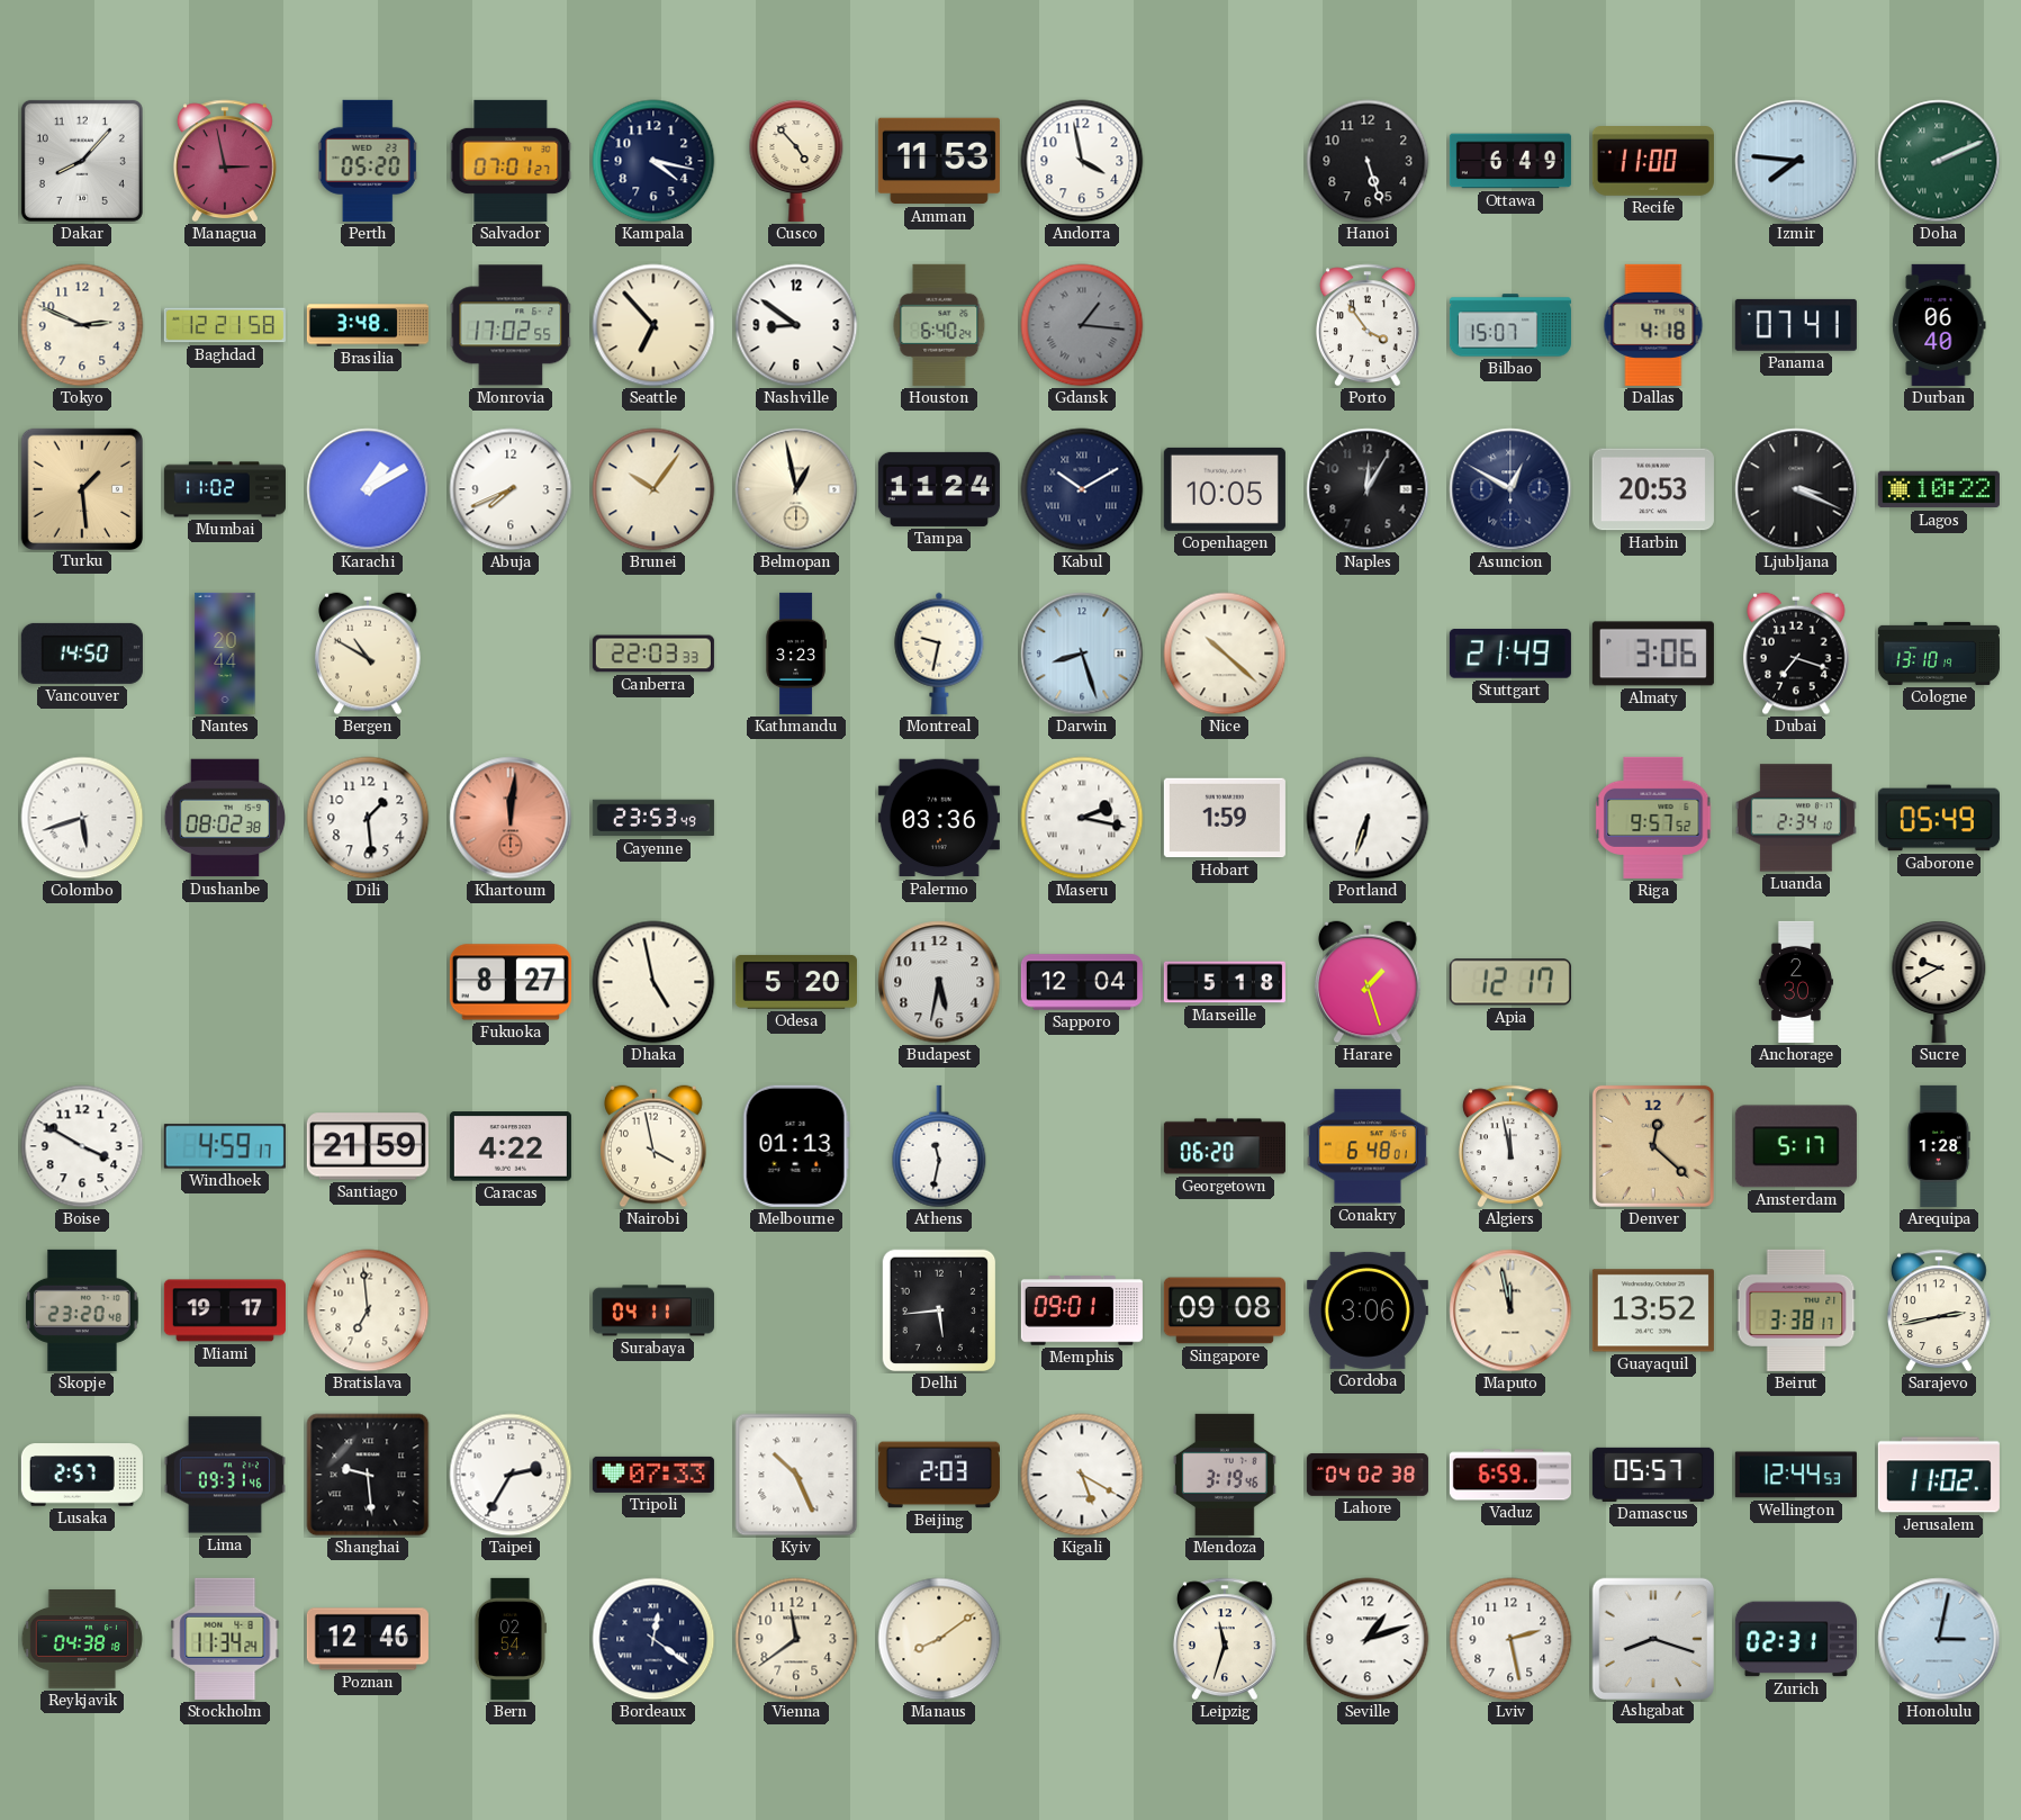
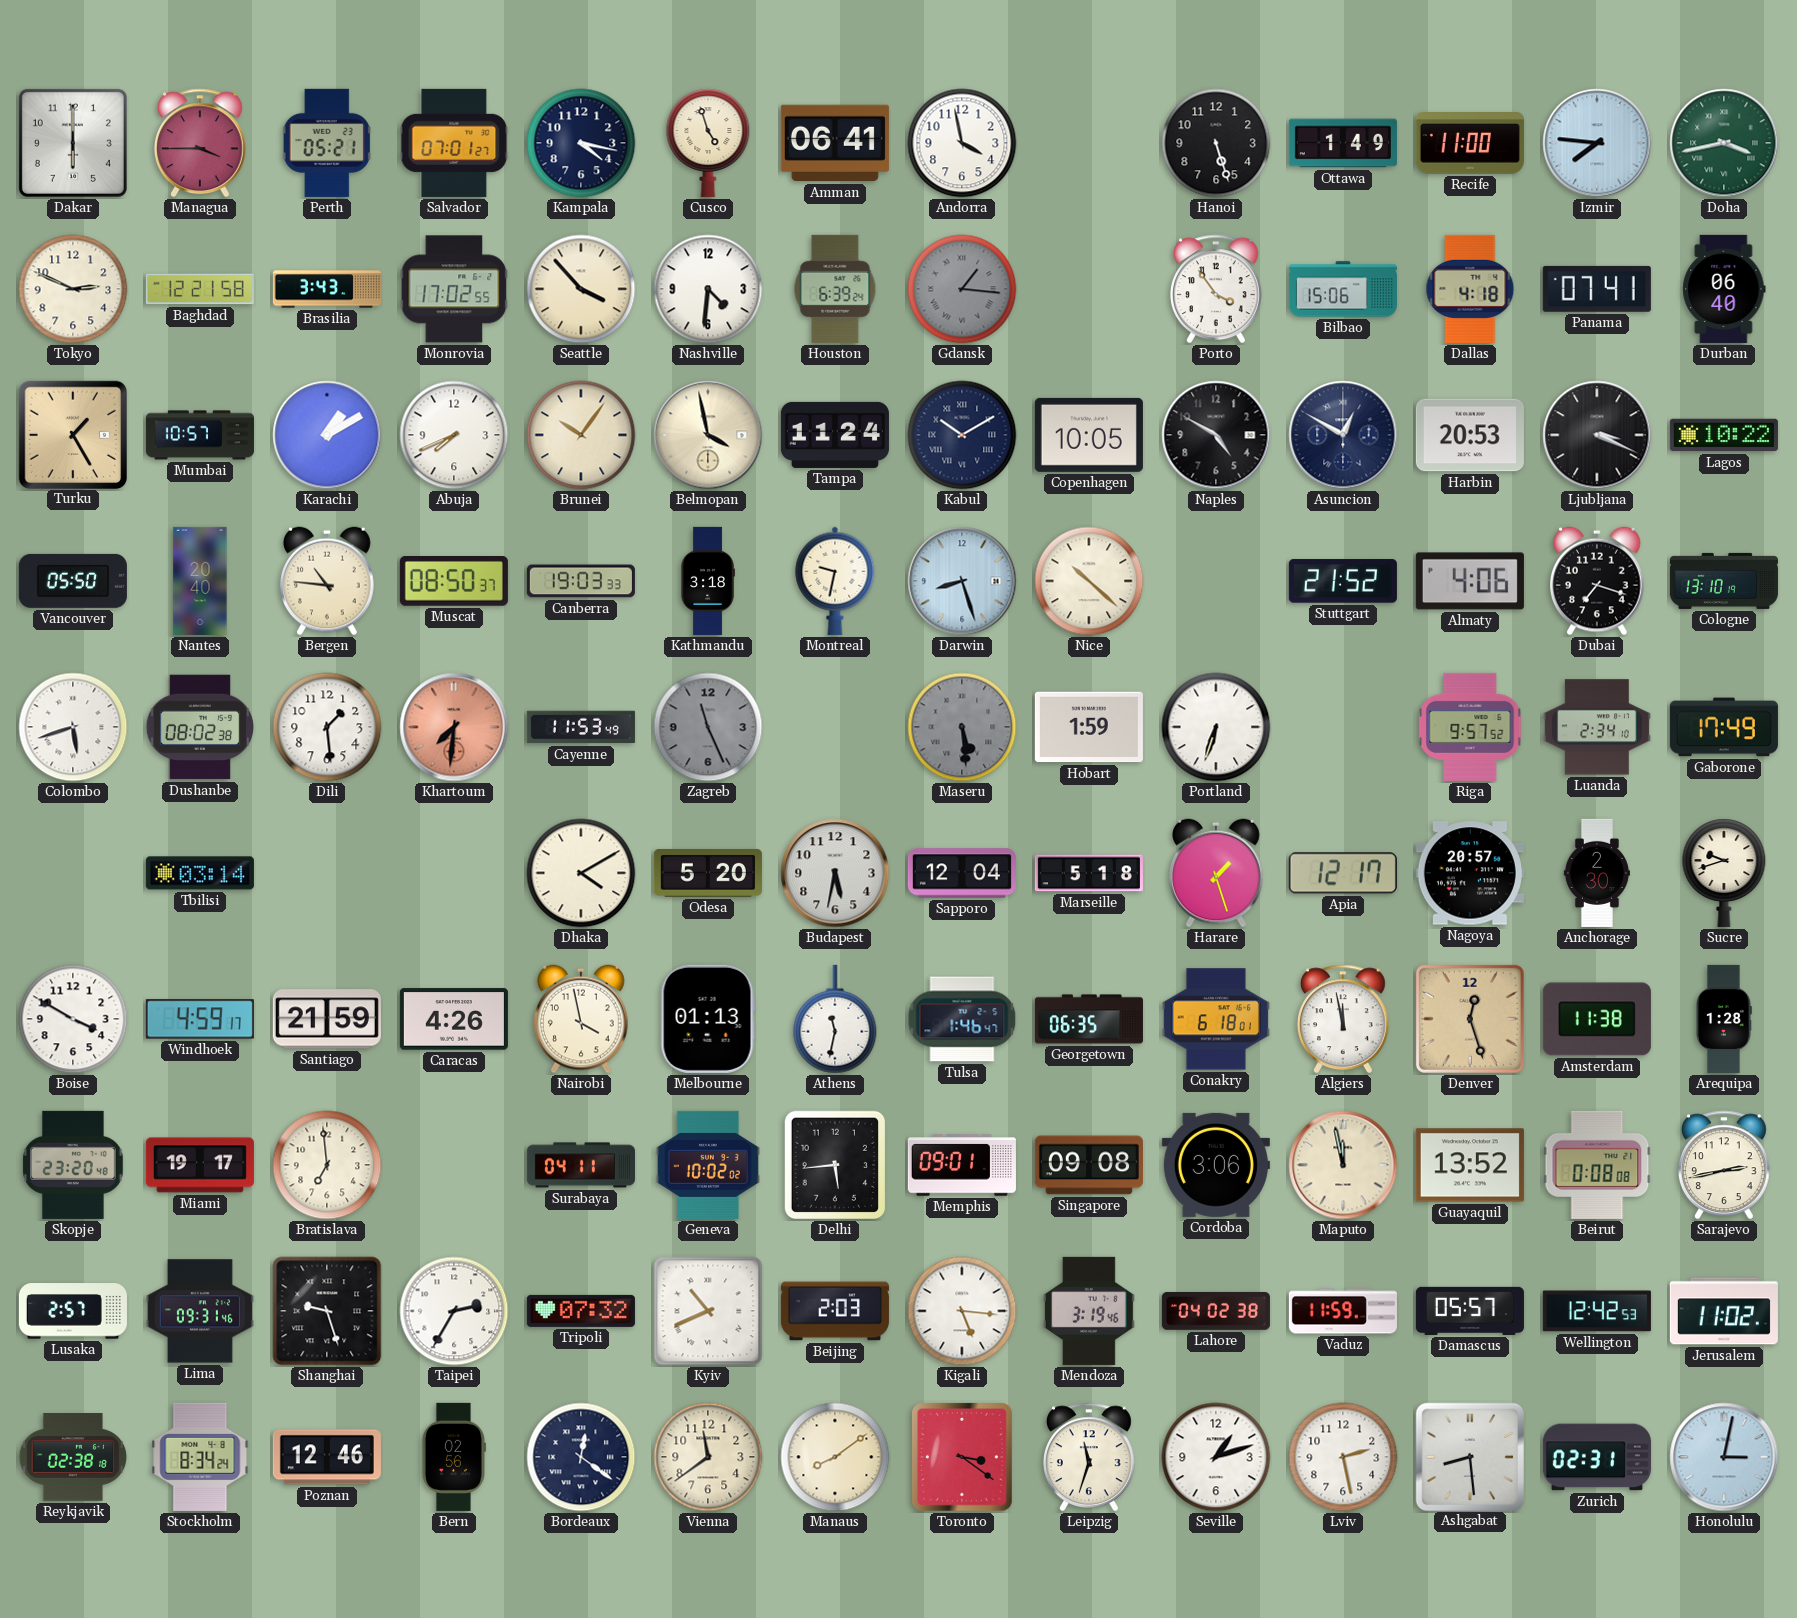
Dakar: 8:07 -> 6:00 (73, 143)
Managua: 2:58 -> 3:45 (200, 143)
Perth: 05:20 -> 05:21 (327, 143)
Cusco: 4:53 -> 4:57 (708, 143)
Amman: 11:53 -> 06:41 (835, 143)
Ottawa: 6:49 -> 1:49 (1343, 143)
Doha: 2:11 -> 3:43 (1724, 143)
Brasilia: 3:48 -> 3:43 (327, 289)
Seattle: 6:53 -> 3:53 (581, 289)
Nashville: 8:51 -> 4:31 (708, 289)
Houston: 6:40 -> 6:39 (835, 289)
Bilbao: 15:07 -> 15:06 (1343, 289)
Turku: 1:29 -> 1:25 (72, 434)
Mumbai: 11:02 -> 10:57 (200, 435)
Belmopan: 12:58 -> 3:58 (708, 435)
Naples: 12:05 -> 4:50 (1216, 435)
Vancouver: 14:50 -> 05:50 (73, 581)
Nantes: 20:44 -> 20:40 (200, 581)
Bergen: 10:50 -> 10:46 (327, 581)
Muscat: none -> 08:50 (454, 582)
Canberra: 22:03 -> 19:03 (581, 581)
Kathmandu: 3:23 -> 3:18 (708, 581)
Stuttgart: 21:49 -> 21:52 (1343, 581)
Almaty: 3:06 -> 4:06 (1470, 581)
Khartoum: 12:01 -> 7:31 (454, 727)
Cayenne: 23:53 -> 11:53 (581, 727)
Zagreb: none -> 11:26 (708, 727)
Palermo: 03:36 -> none (939, 818)
Maseru: 2:17 -> 5:29 (962, 727)
Maseru dial: white -> grey (962, 727)
Gaborone: 05:49 -> 17:49 (1724, 727)
Tbilisi: none -> 03:14 (200, 873)
Fukuoka: 8:27 -> none (511, 982)
Dhaka: 4:58 -> 4:10 (581, 873)
Nagoya: none -> 20:57 (1470, 873)
Sucre: 9:40 -> 9:42 (1724, 873)
Caracas: 4:22 -> 4:26 (454, 1019)
Tulsa: none -> 1:46 (962, 1019)
Georgetown: 06:20 -> 06:35 (1089, 1019)
Conakry: 6:48 -> 6:18 (1216, 1019)
Denver: 12:22 -> 12:27 (1470, 1019)
Amsterdam: 5:17 -> 11:38 (1597, 1019)
Geneva: none -> 10:02 (708, 1165)
Beirut: 3:38 -> 0:08 (1597, 1165)
Shanghai: 9:29 -> 9:27 (327, 1311)
Tripoli: 07:33 -> 07:32 (581, 1311)
Kyiv: 10:26 -> 10:41 (708, 1311)
Kigali: 5:20 -> 5:16 (962, 1311)
Vaduz: 6:59 -> 11:59 (1343, 1311)
Wellington: 12:44 -> 12:42 (1597, 1311)
Reykjavik: 04:38 -> 02:38 (73, 1457)
Stockholm: 11:34 -> 8:34 (200, 1457)
Bern: 02:54 -> 02:56 (453, 1457)
Toronto: none -> 3:21 (963, 1458)
Ashgabat: 8:18 -> 8:29 (1469, 1456)
